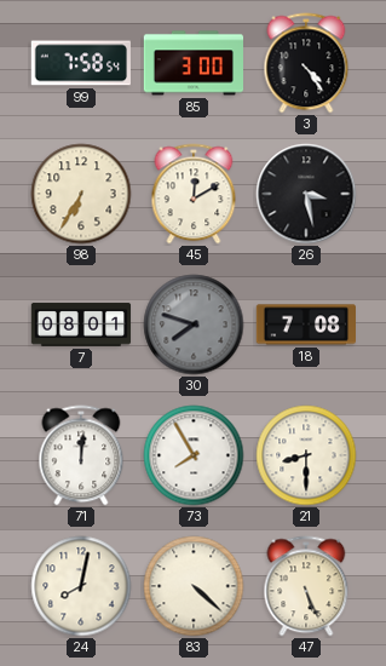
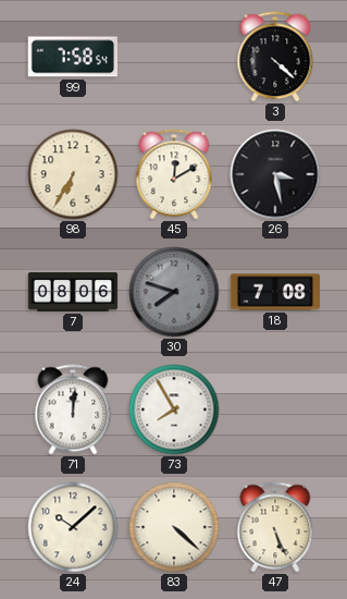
85: 3:00 -> none (192, 63)
3: 4:24 -> 4:22 (275, 57)
7: 08:01 -> 08:06 (73, 292)
21: 8:30 -> none (306, 455)
24: 8:02 -> 10:08 (73, 527)
